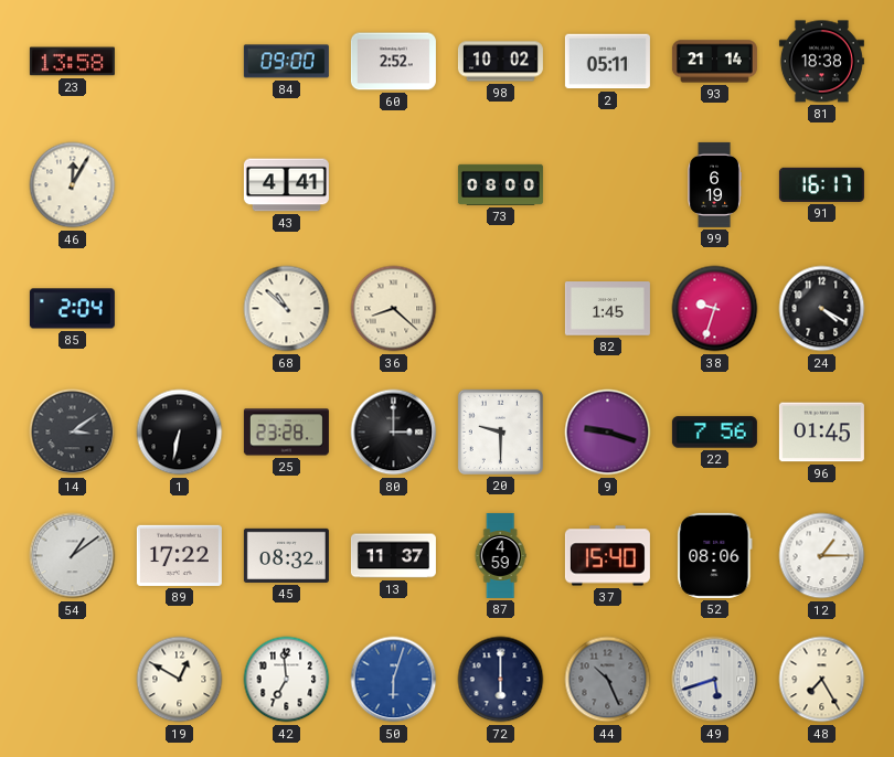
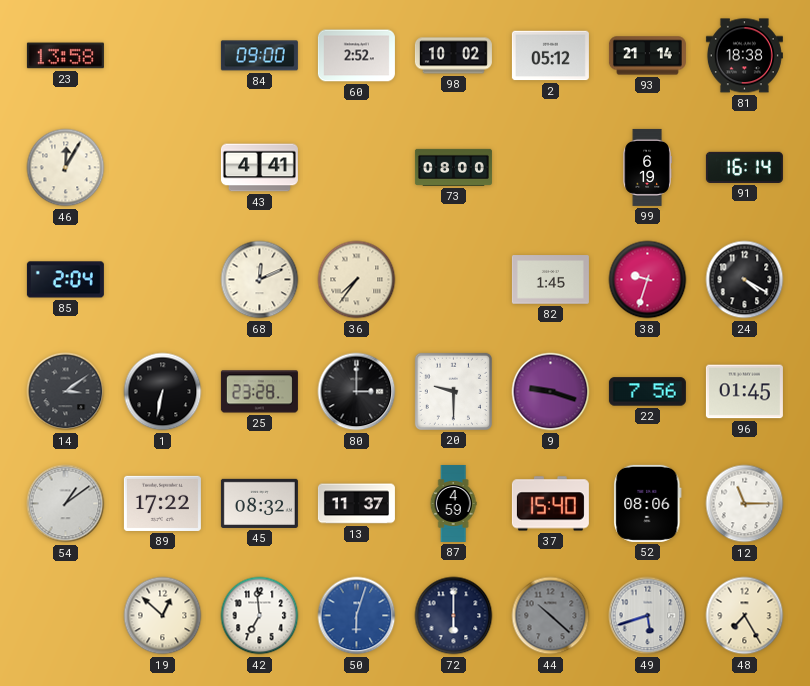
2: 05:11 -> 05:12 (550, 56)
91: 16:17 -> 16:14 (744, 167)
68: 10:52 -> 12:11 (260, 280)
36: 8:22 -> 7:36 (357, 280)
12: 1:15 -> 11:15 (745, 504)
19: 12:50 -> 12:52 (163, 616)
44: 10:26 -> 10:22 (551, 616)
